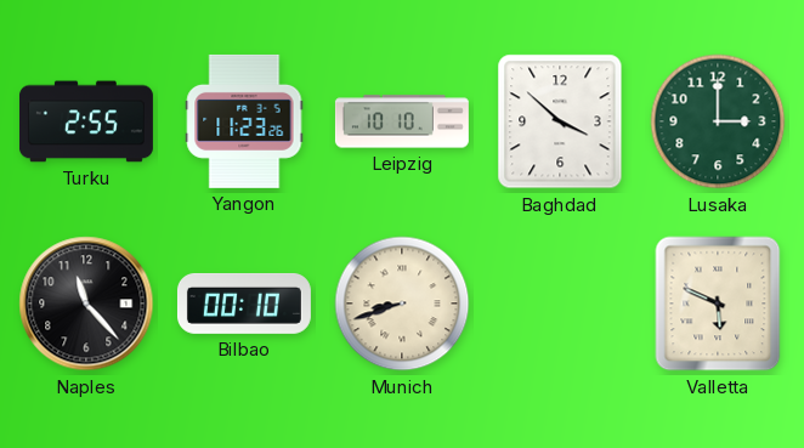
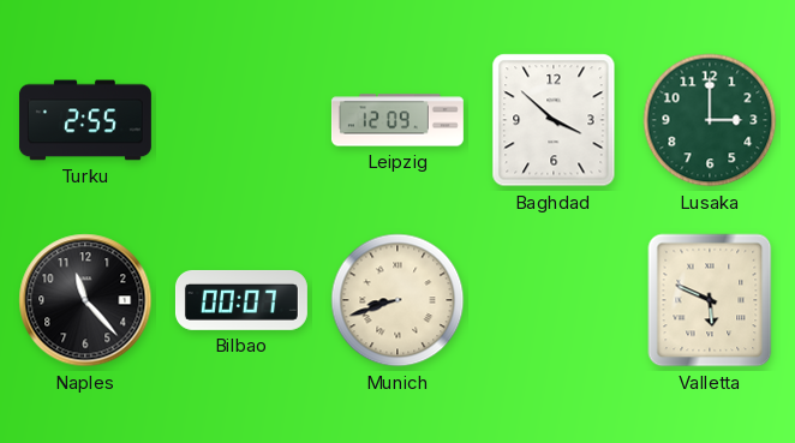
Yangon: 11:23 -> none (244, 121)
Leipzig: 10:10 -> 12:09 (397, 120)
Bilbao: 00:10 -> 00:07 (241, 300)
